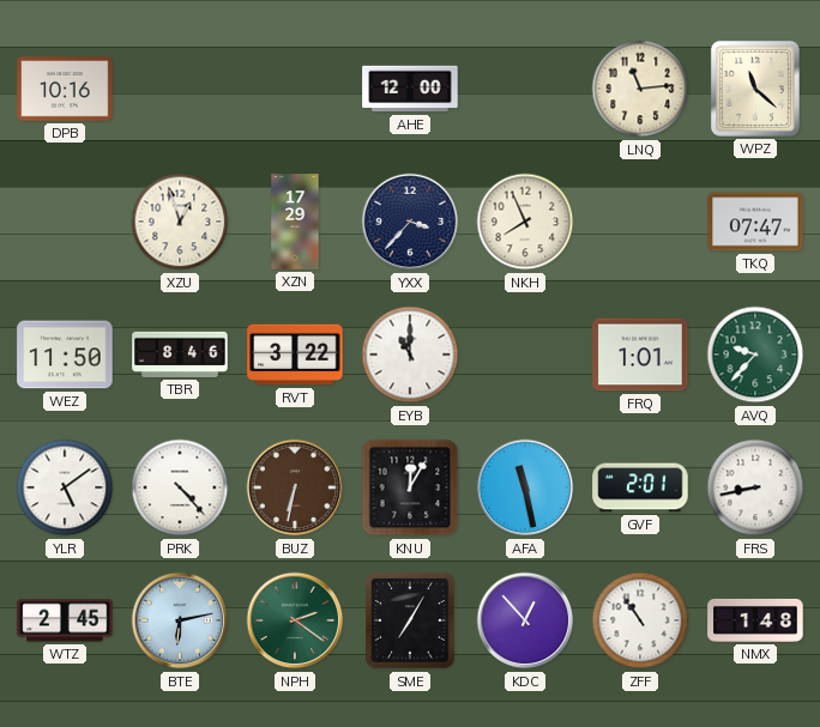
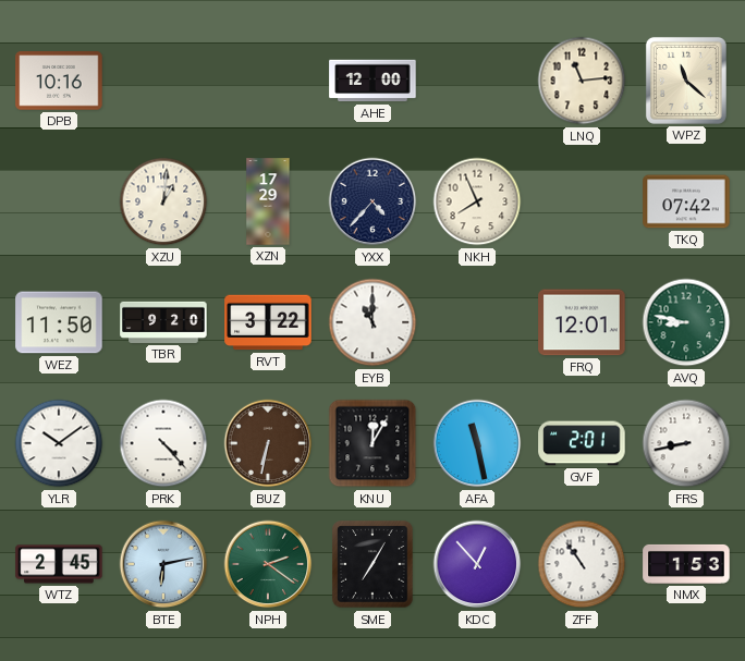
XZU: 12:57 -> 1:01 (163, 201)
YXX: 3:37 -> 4:37 (373, 201)
TKQ: 07:47 -> 07:42 (686, 201)
TBR: 8:46 -> 9:20 (163, 322)
FRQ: 1:01 -> 12:01 (582, 322)
AVQ: 9:37 -> 8:47 (686, 322)
YLR: 5:09 -> 10:09 (59, 443)
NMX: 1:48 -> 1:53 (686, 564)
